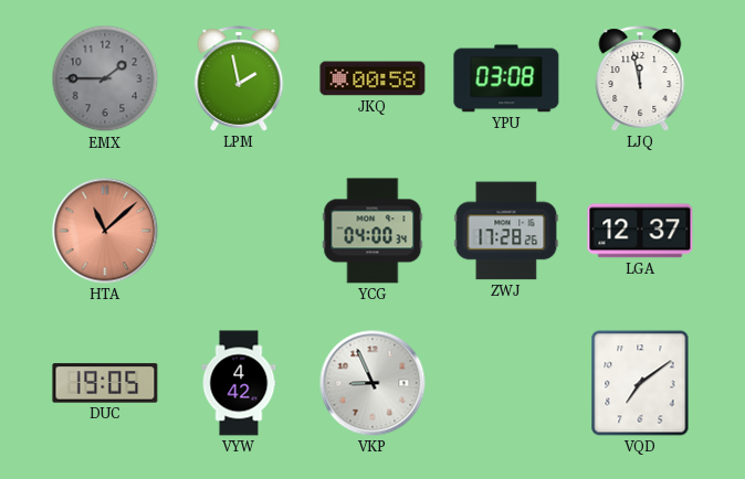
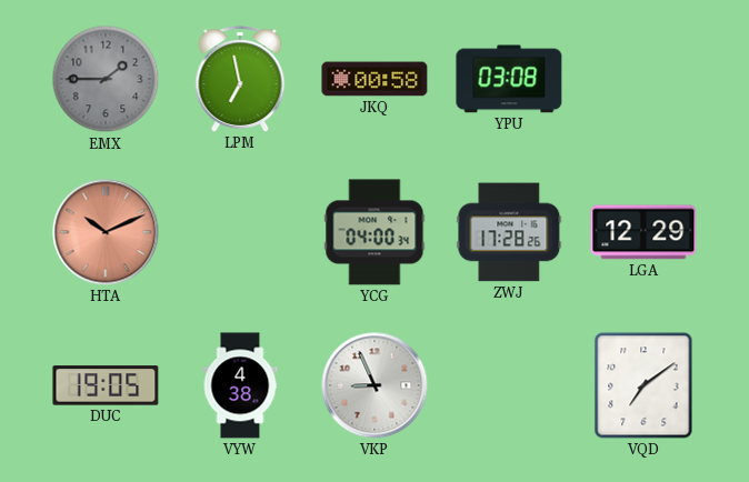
LPM: 1:58 -> 6:58 (240, 79)
LJQ: 11:58 -> none (640, 78)
HTA: 11:08 -> 10:11 (106, 232)
LGA: 12:37 -> 12:29 (643, 232)
VYW: 4:42 -> 4:38 (240, 385)
